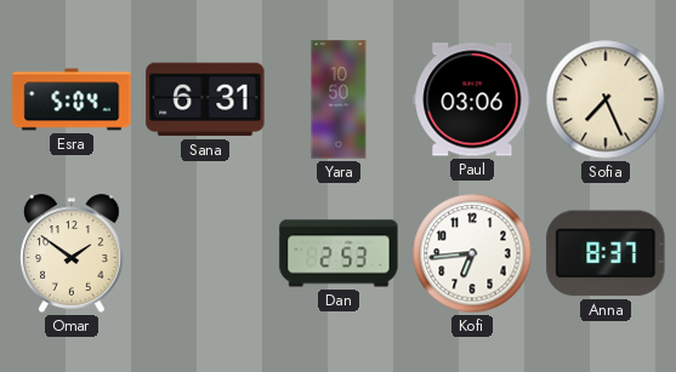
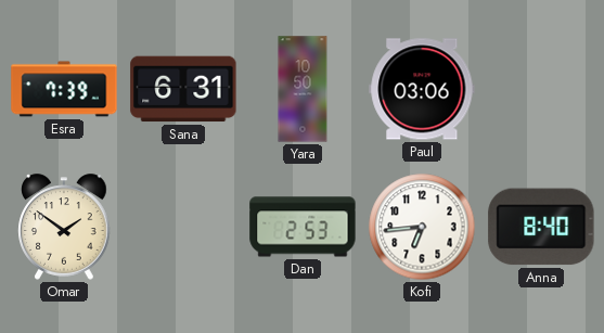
Esra: 5:04 -> 7:39 (64, 89)
Sofia: 7:26 -> none (606, 99)
Anna: 8:37 -> 8:40 (541, 227)
